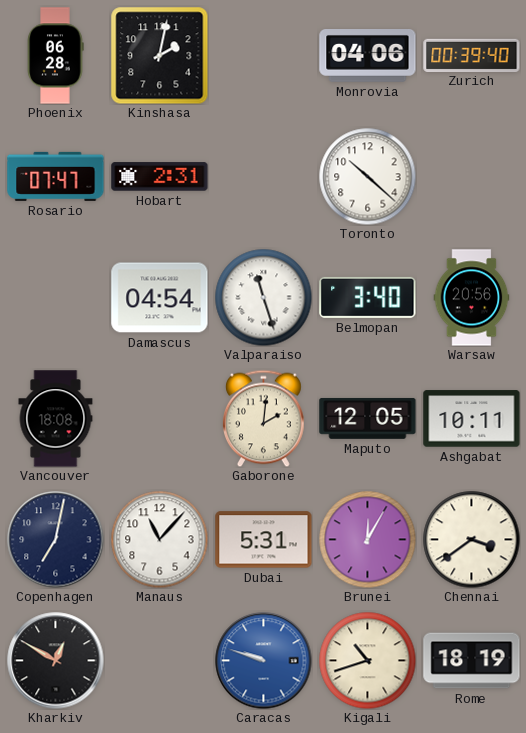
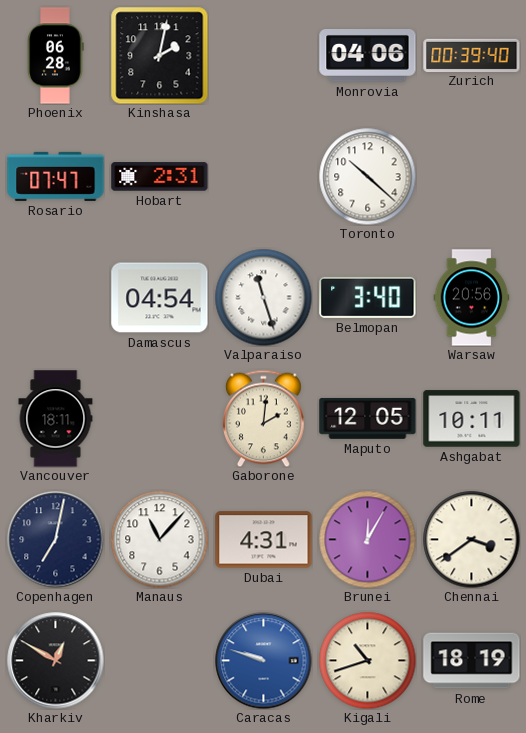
Vancouver: 18:08 -> 18:11 (56, 419)
Dubai: 5:31 -> 4:31 (264, 540)
